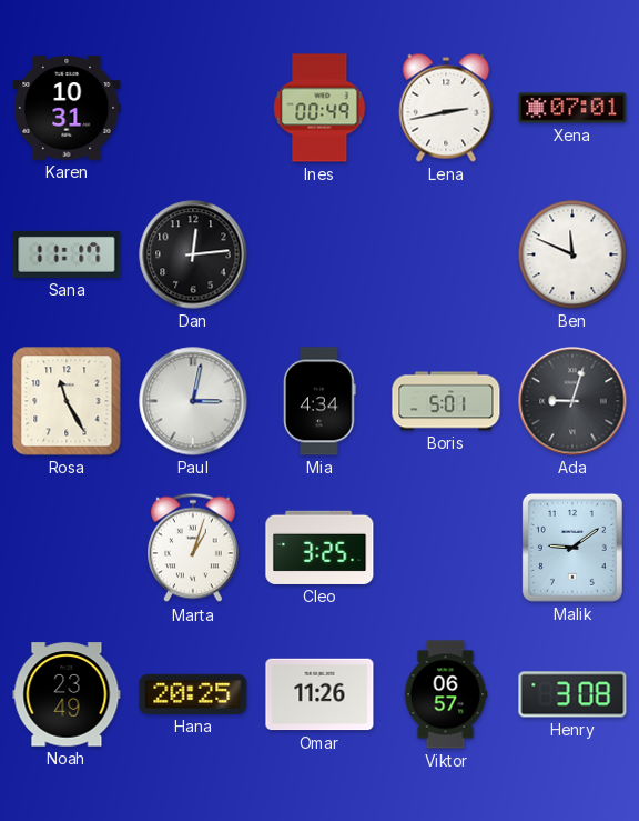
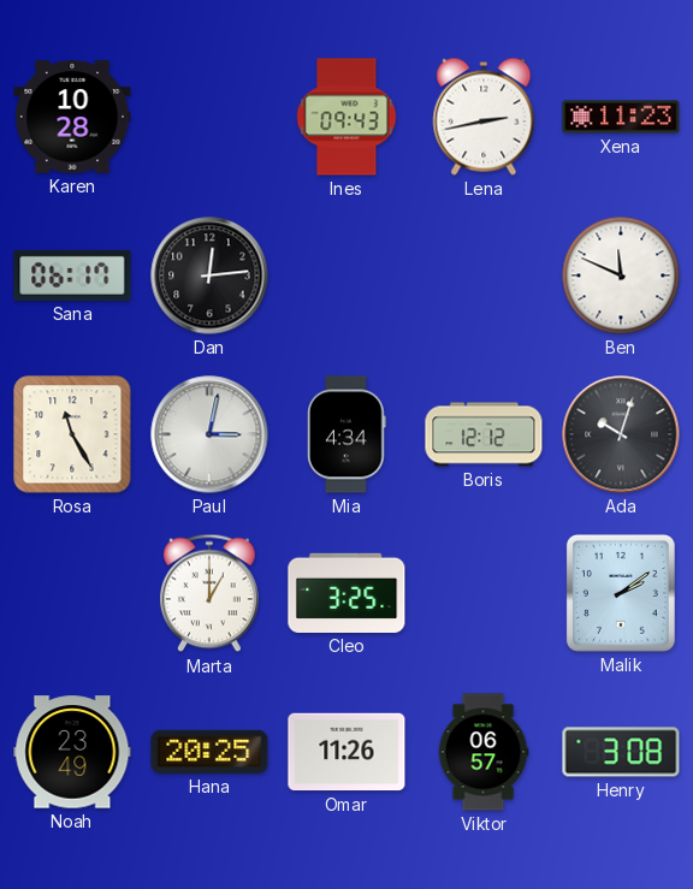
Karen: 10:31 -> 10:28 (72, 117)
Ines: 00:49 -> 09:43 (346, 117)
Xena: 07:01 -> 11:23 (621, 117)
Sana: 11:17 -> 06:17 (72, 275)
Boris: 5:01 -> 12:12 (484, 434)
Ada: 9:03 -> 10:03 (621, 434)
Marta: 1:03 -> 1:00 (211, 593)
Malik: 9:09 -> 2:09 (621, 593)
